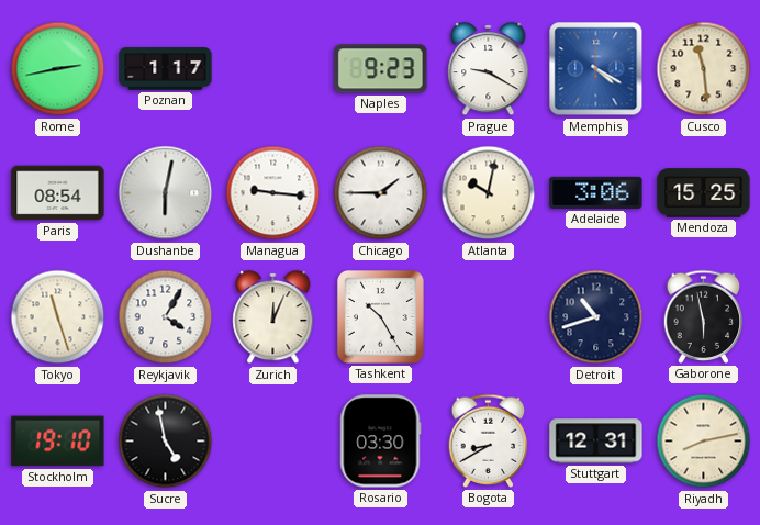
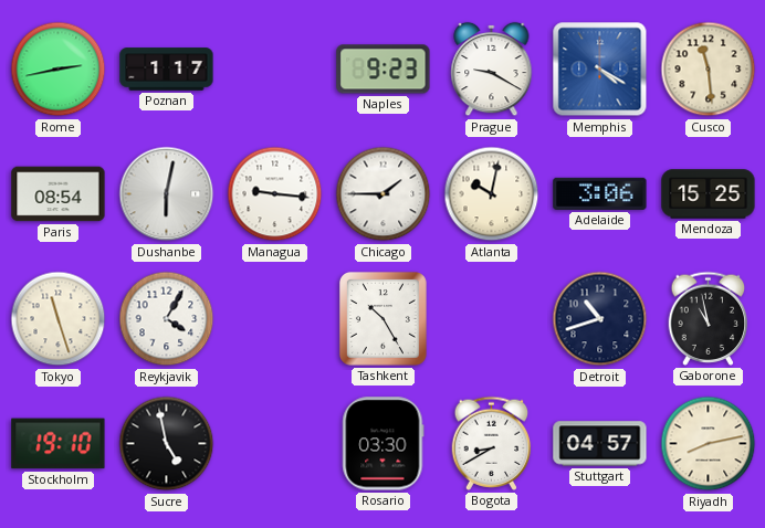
Zurich: 12:04 -> none (273, 317)
Gaborone: 5:58 -> 10:58 (709, 318)
Stuttgart: 12:31 -> 04:57 (600, 444)
